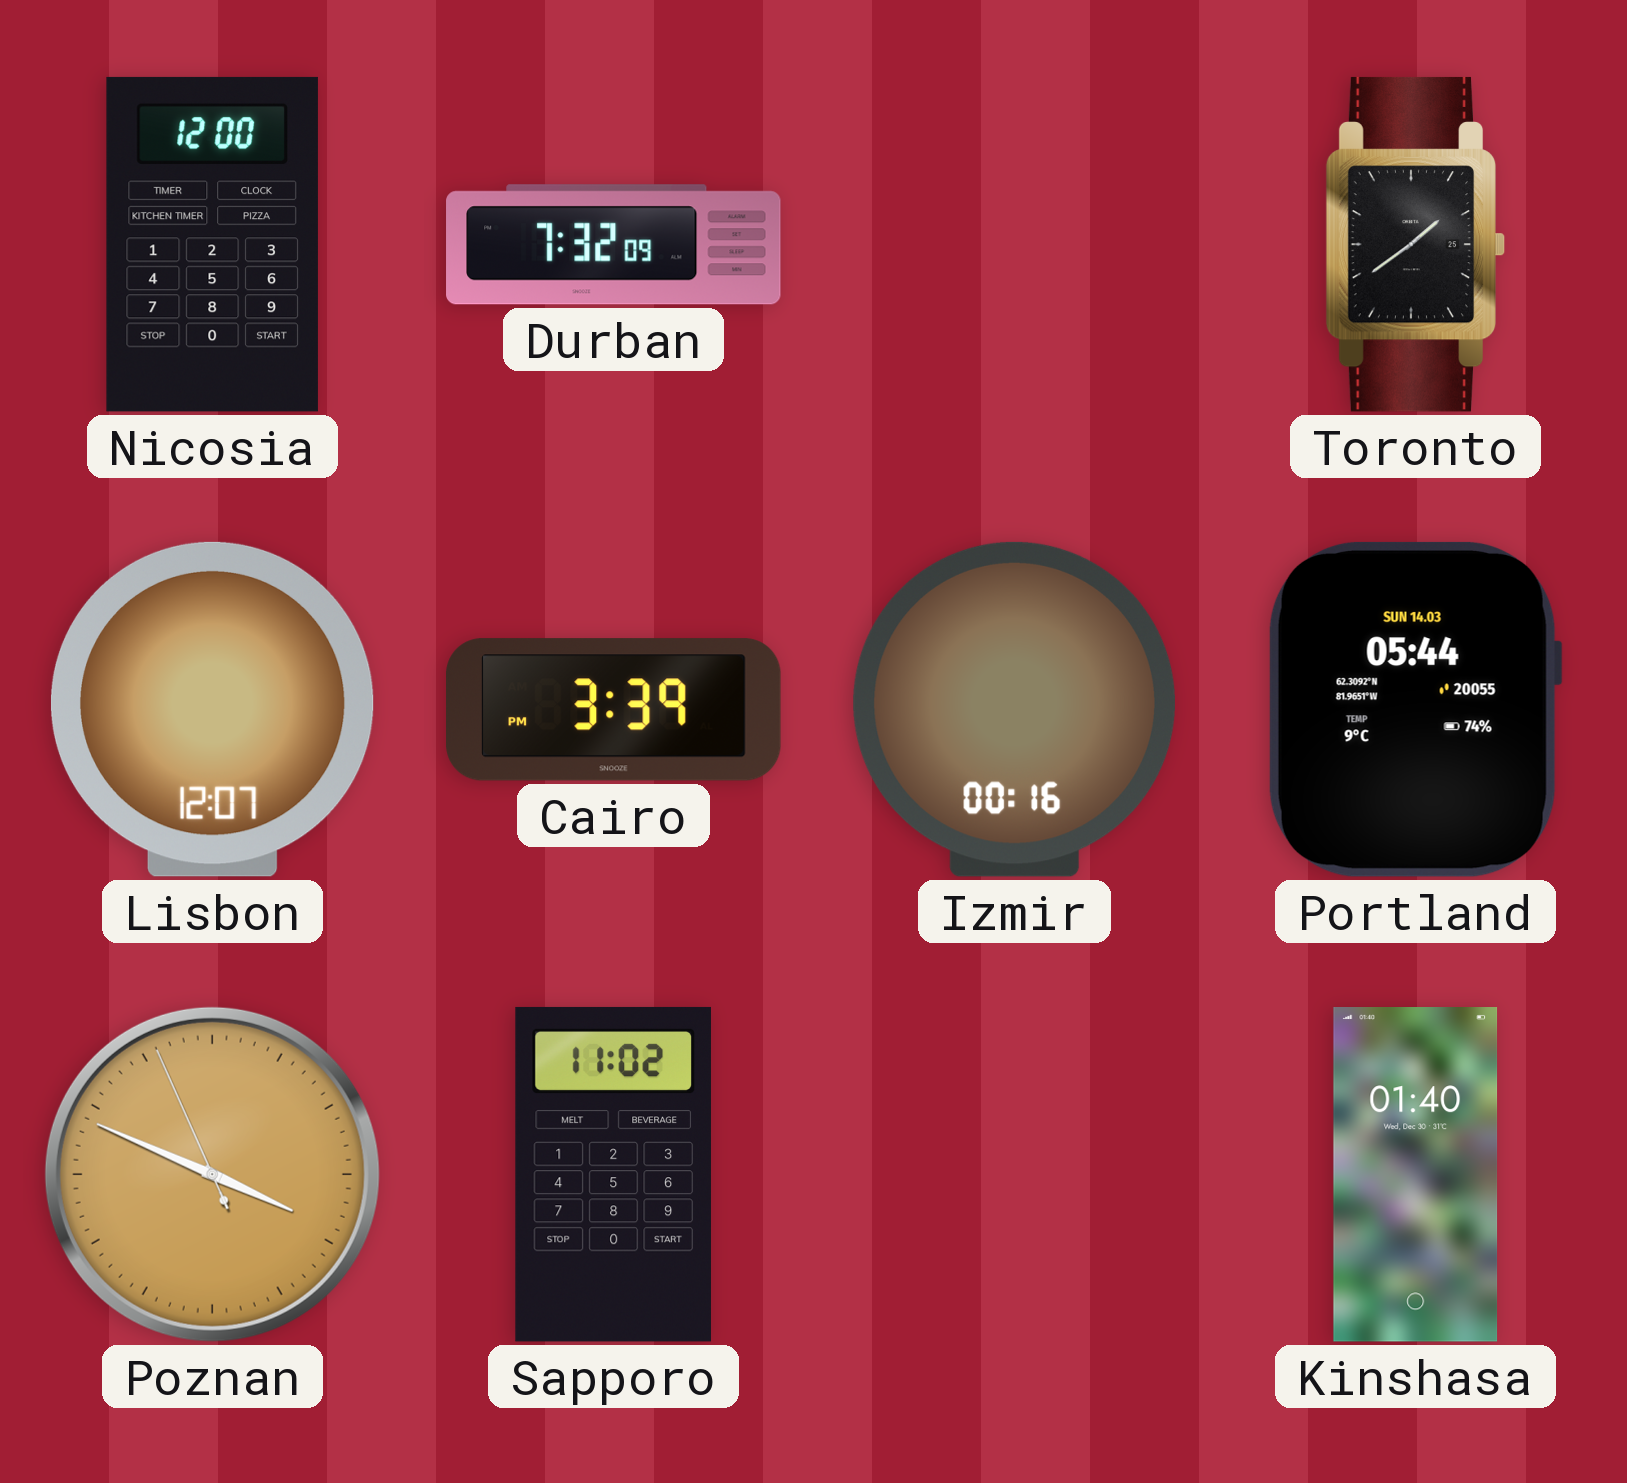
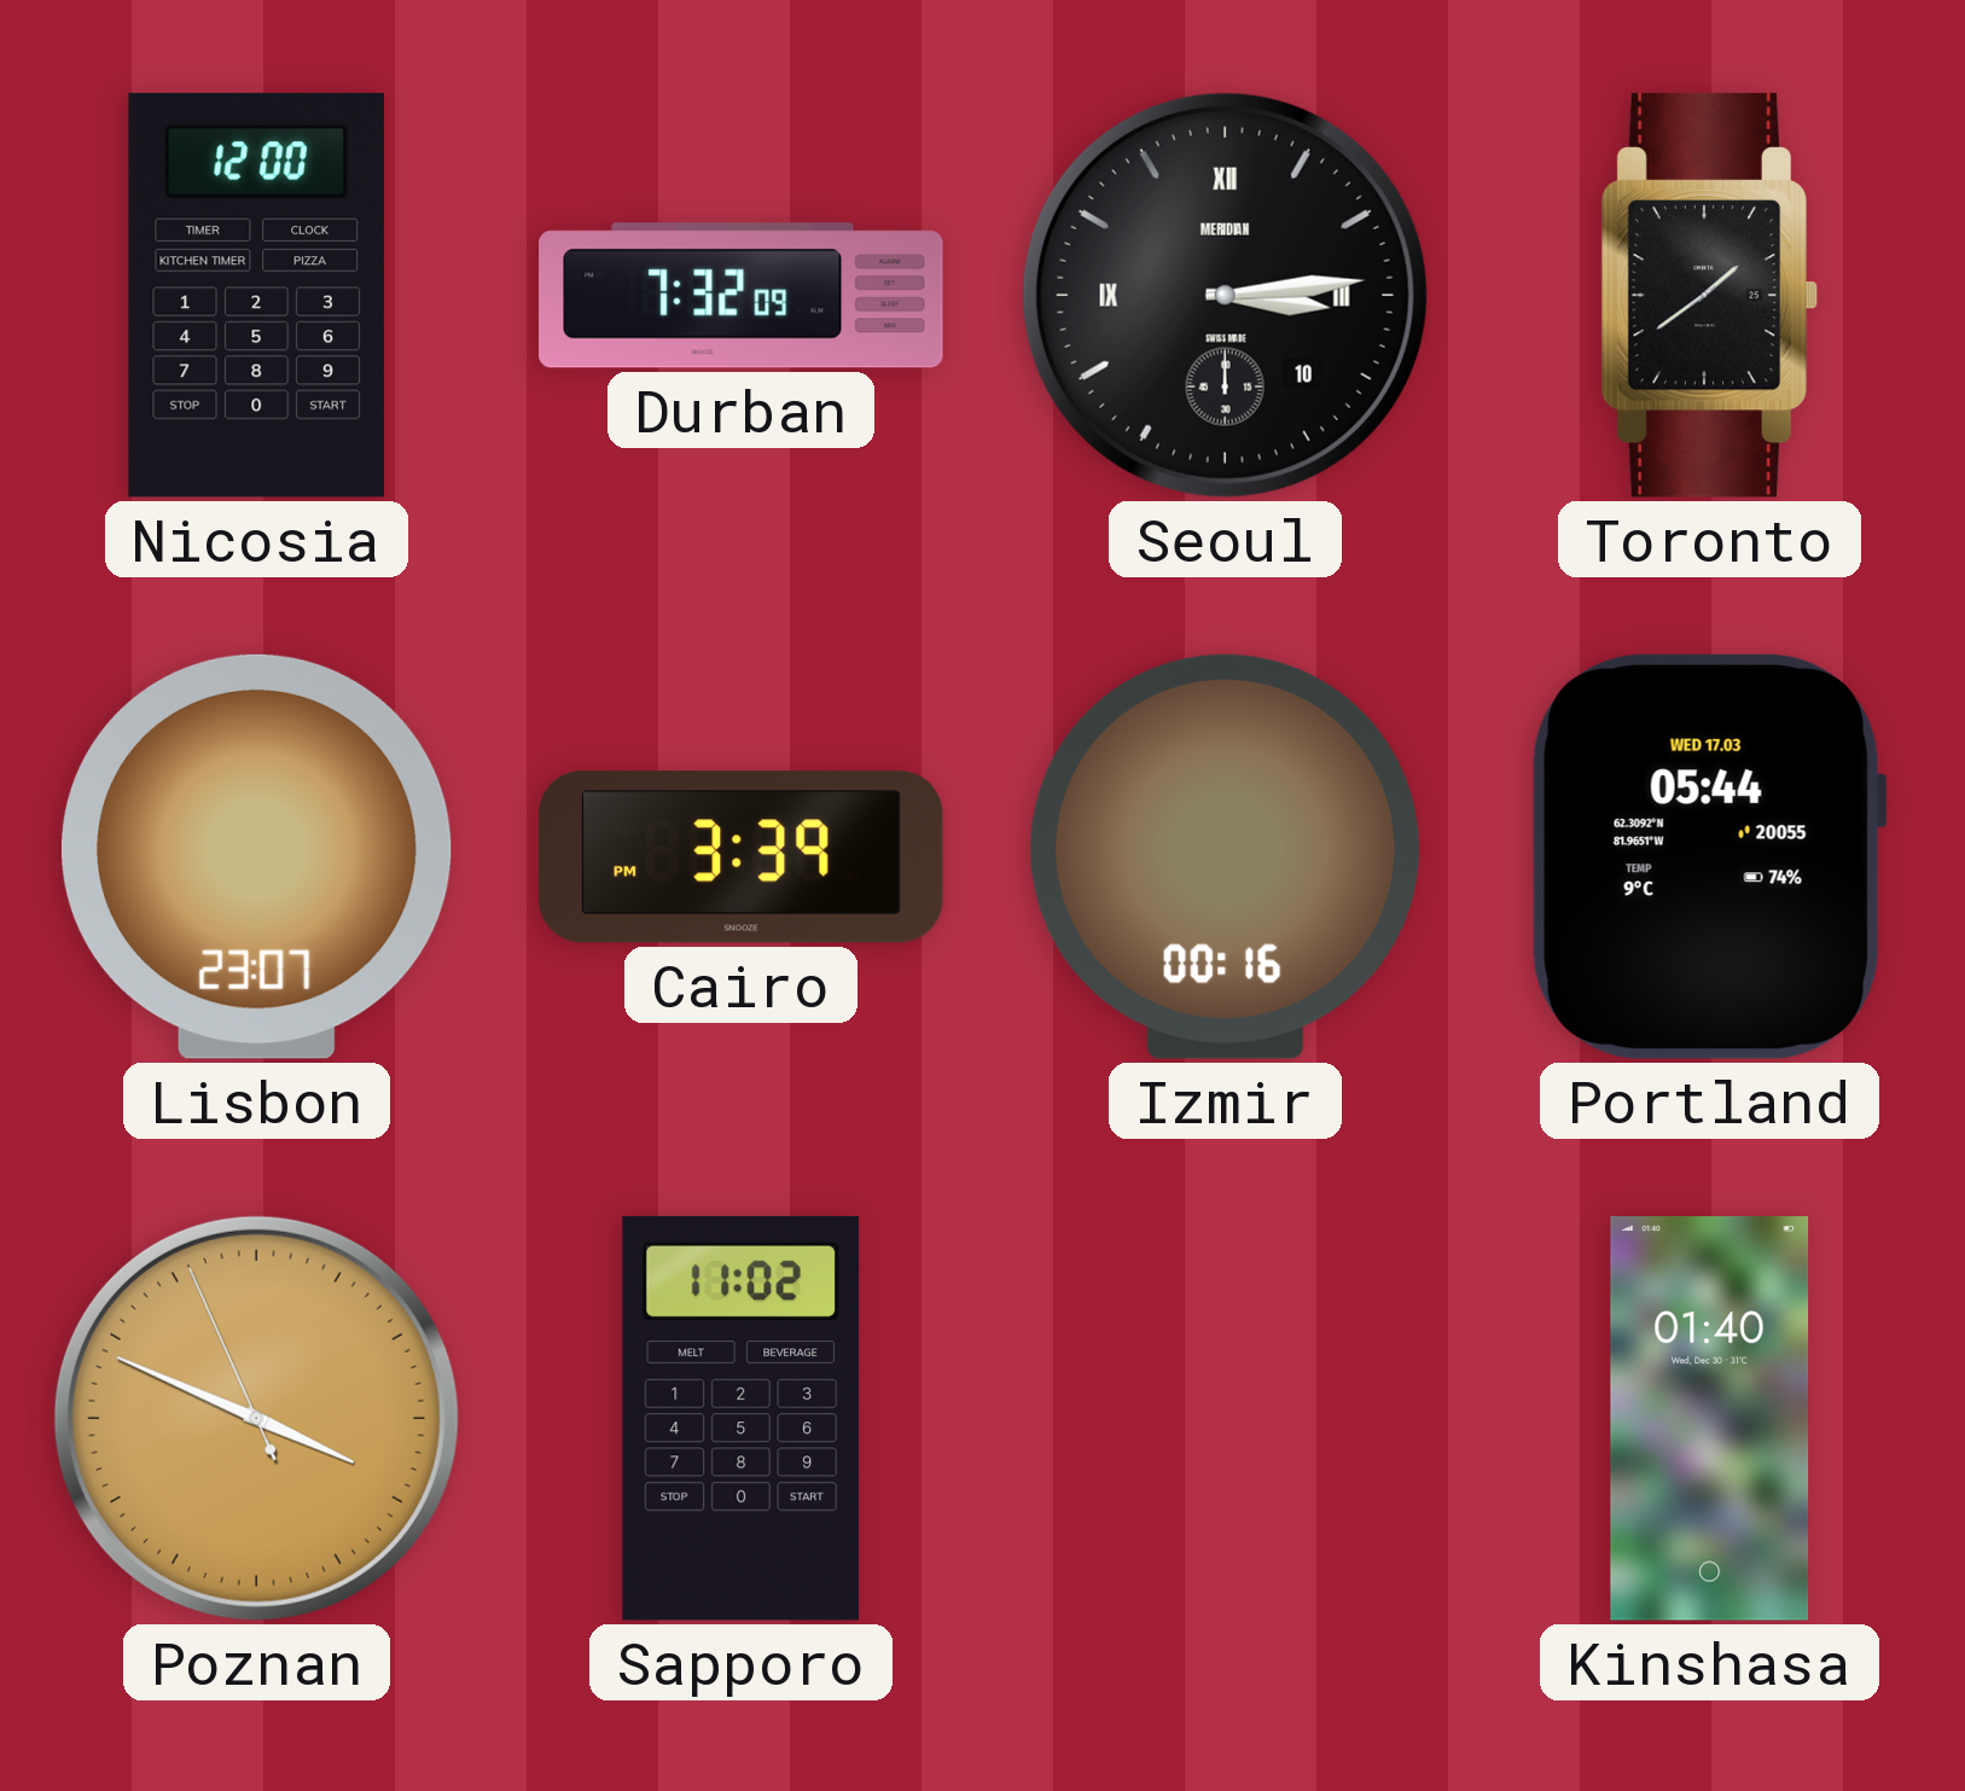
Seoul: none -> 3:14 (1225, 295)
Lisbon: 12:07 -> 23:07 (256, 856)
Portland date: SUN 14.03 -> WED 17.03 (1709, 856)
